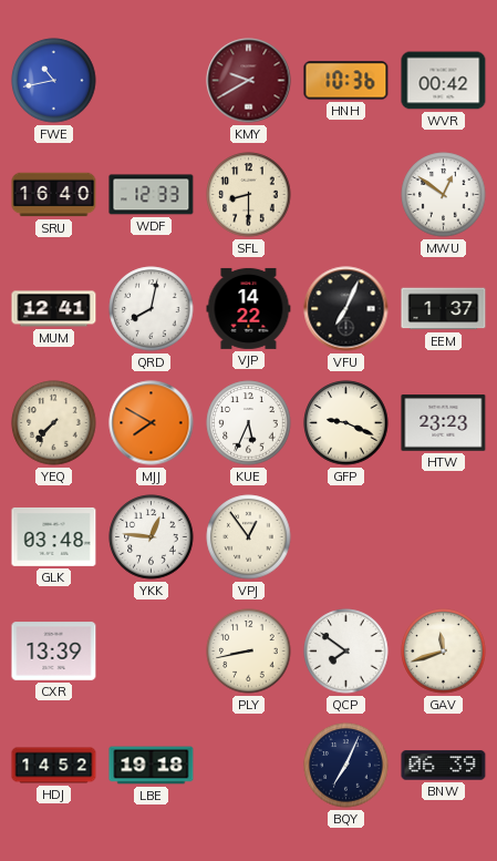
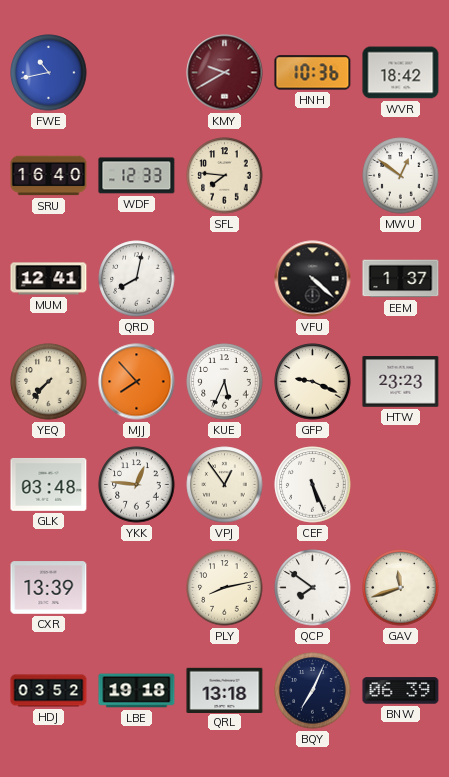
WVR: 00:42 -> 18:42 (401, 73)
SFL: 8:30 -> 7:46 (225, 176)
VJP: 14:22 -> none (249, 308)
VFU: 7:04 -> 4:22 (313, 279)
MJJ: 7:50 -> 7:53 (137, 382)
CEF: none -> 5:26 (313, 485)
PLY: 8:43 -> 8:13 (225, 588)
HDJ: 14:52 -> 03:52 (49, 691)
QRL: none -> 13:18 (225, 690)
